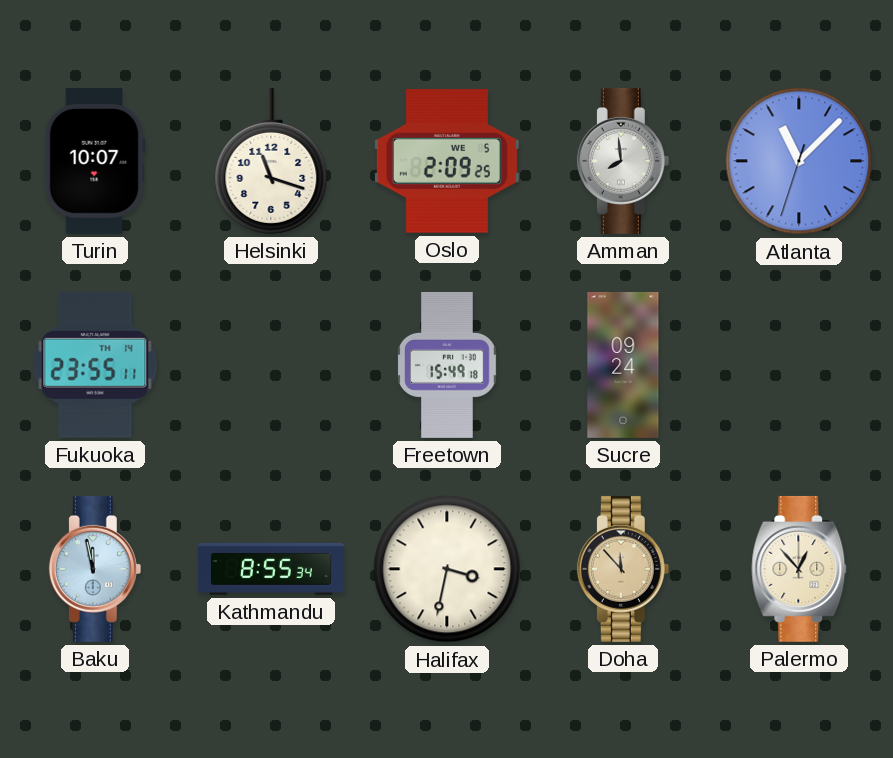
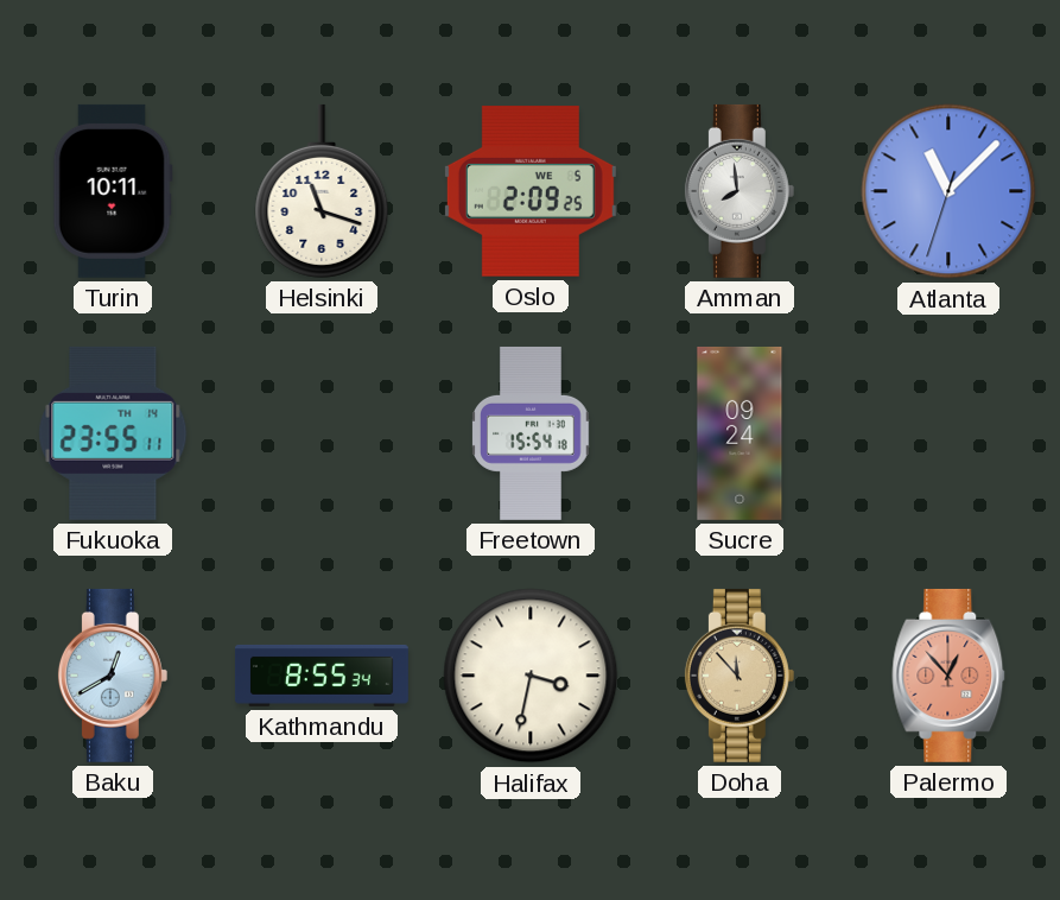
Turin: 10:07 -> 10:11 (113, 191)
Freetown: 15:49 -> 15:54 (531, 433)
Baku: 11:58 -> 12:40 (113, 676)
Palermo dial: cream -> salmon (948, 676)
